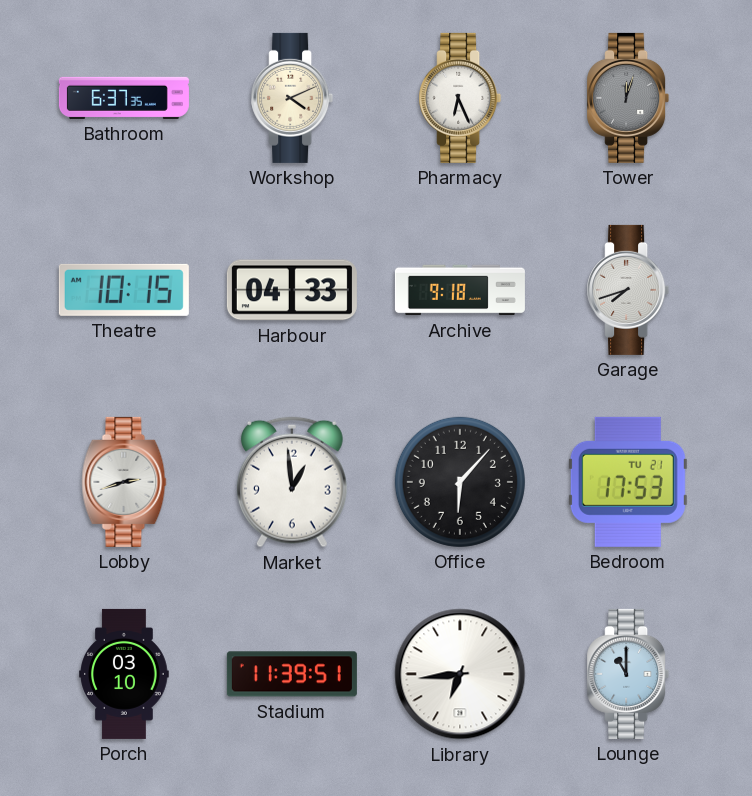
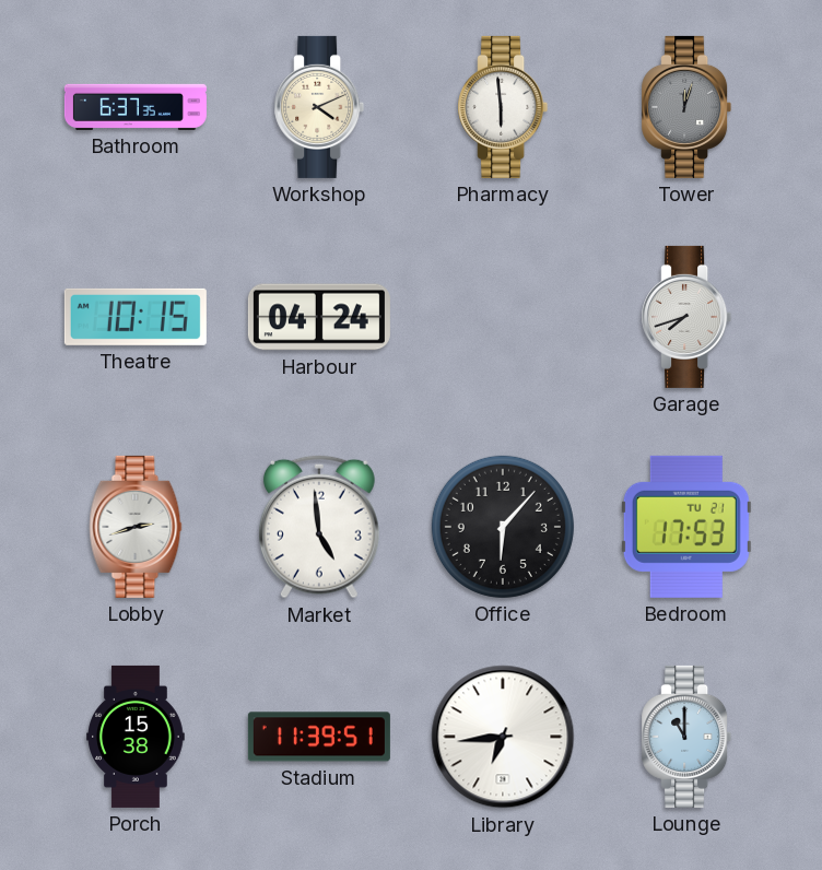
Pharmacy: 6:26 -> 5:59 (503, 107)
Harbour: 04:33 -> 04:24 (319, 317)
Archive: 9:18 -> none (460, 290)
Market: 12:59 -> 4:59 (319, 527)
Porch: 03:10 -> 15:38 (136, 737)
